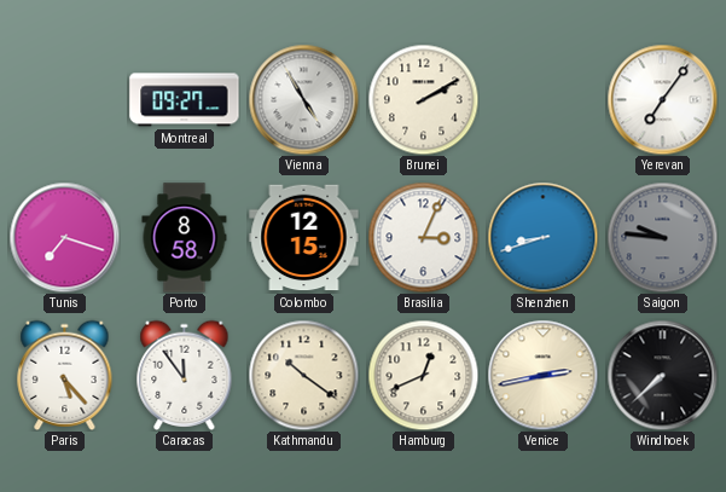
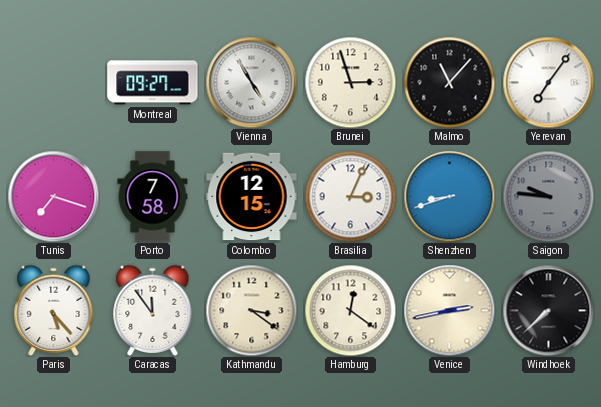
Brunei: 2:10 -> 2:57 (350, 82)
Malmo: none -> 11:07 (449, 82)
Porto: 8:58 -> 7:58 (153, 197)
Kathmandu: 10:21 -> 3:21 (251, 310)
Hamburg: 12:41 -> 12:21 (350, 310)
